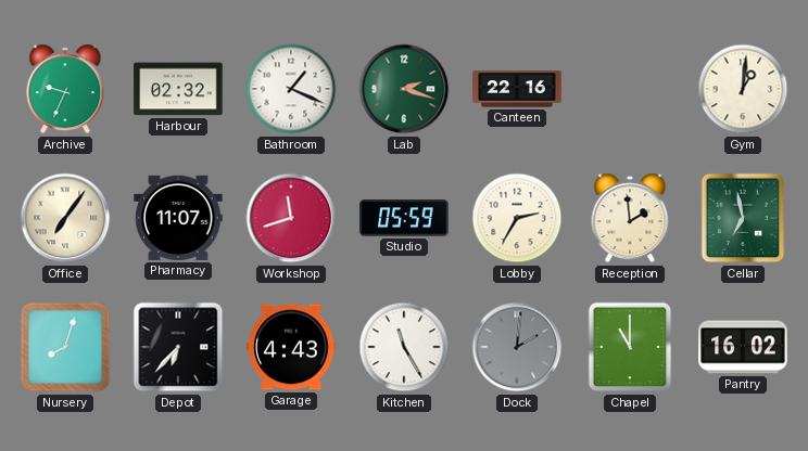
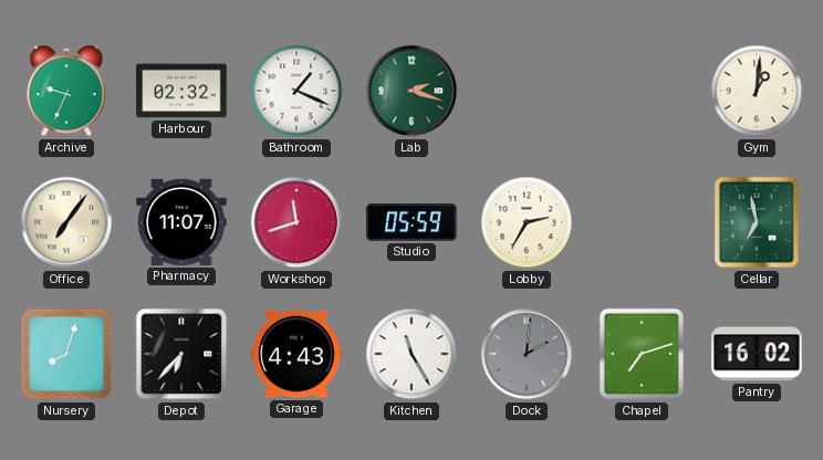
Canteen: 22:16 -> none (517, 89)
Reception: 1:59 -> none (630, 218)
Chapel: 11:00 -> 7:12 (642, 354)
